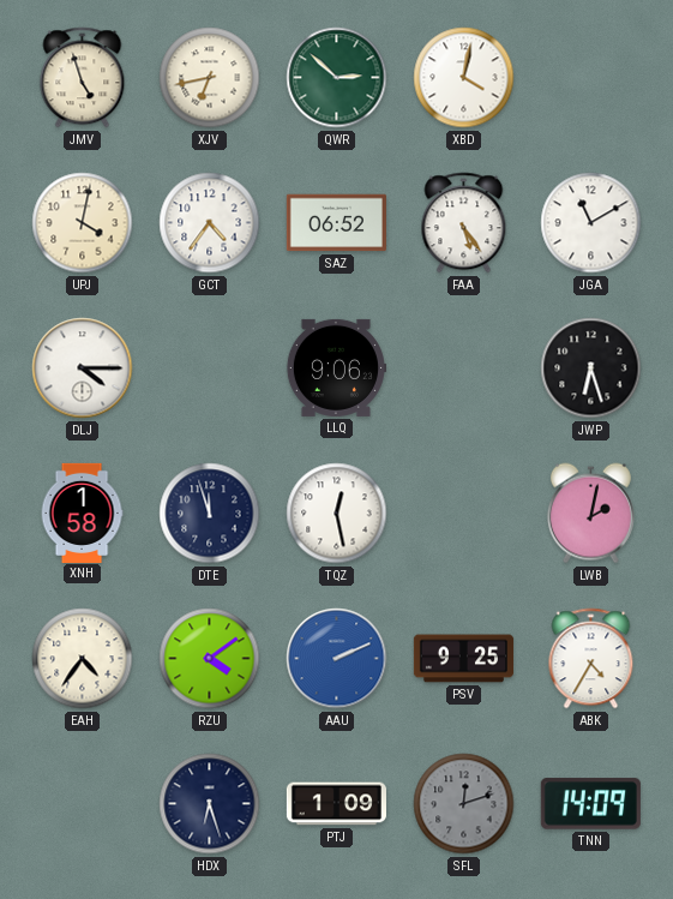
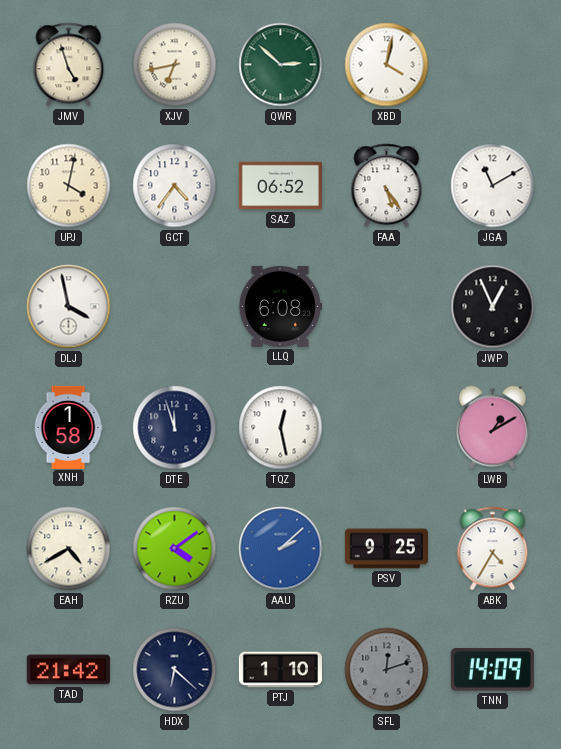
DLJ: 4:15 -> 3:58 (69, 307)
LLQ: 9:06 -> 6:08 (280, 306)
JWP: 6:27 -> 12:56 (493, 307)
LWB: 2:02 -> 1:10 (492, 428)
EAH: 4:36 -> 4:40 (69, 549)
AAU: 2:11 -> 2:08 (281, 549)
TAD: none -> 21:42 (68, 670)
HDX: 6:27 -> 6:22 (175, 670)
PTJ: 1:09 -> 1:10 (280, 670)
